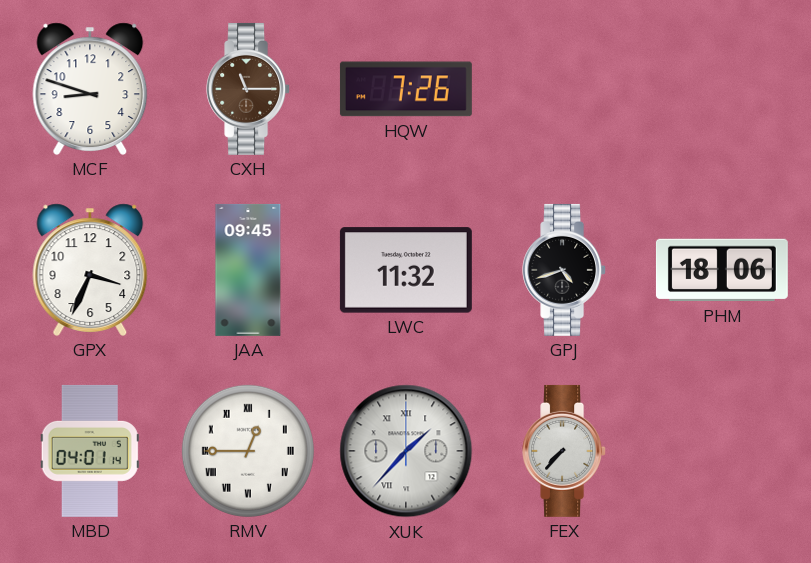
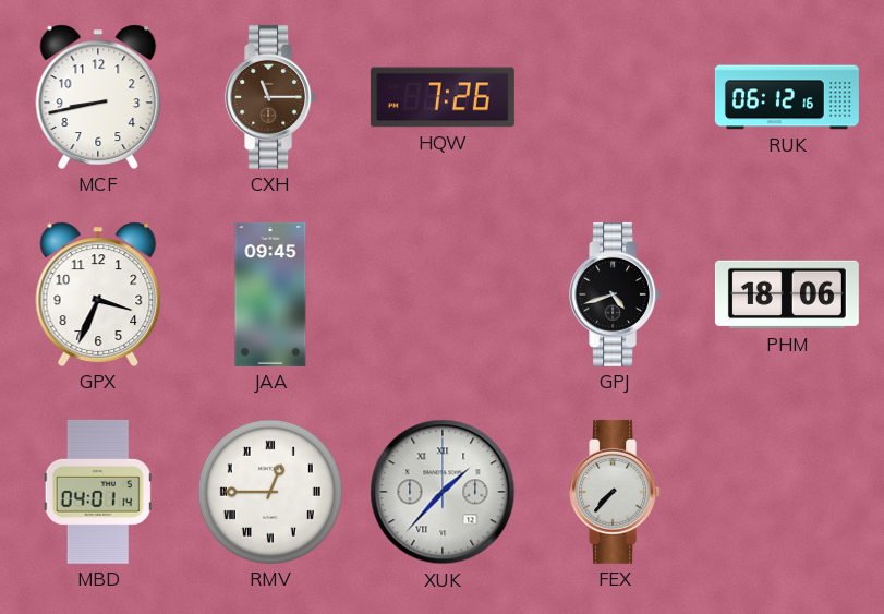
MCF: 8:48 -> 8:43 (98, 97)
RUK: none -> 06:12 (787, 97)
LWC: 11:32 -> none (406, 270)
